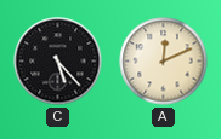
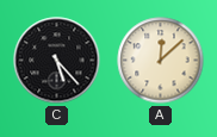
A: 12:11 -> 12:08 (161, 61)
